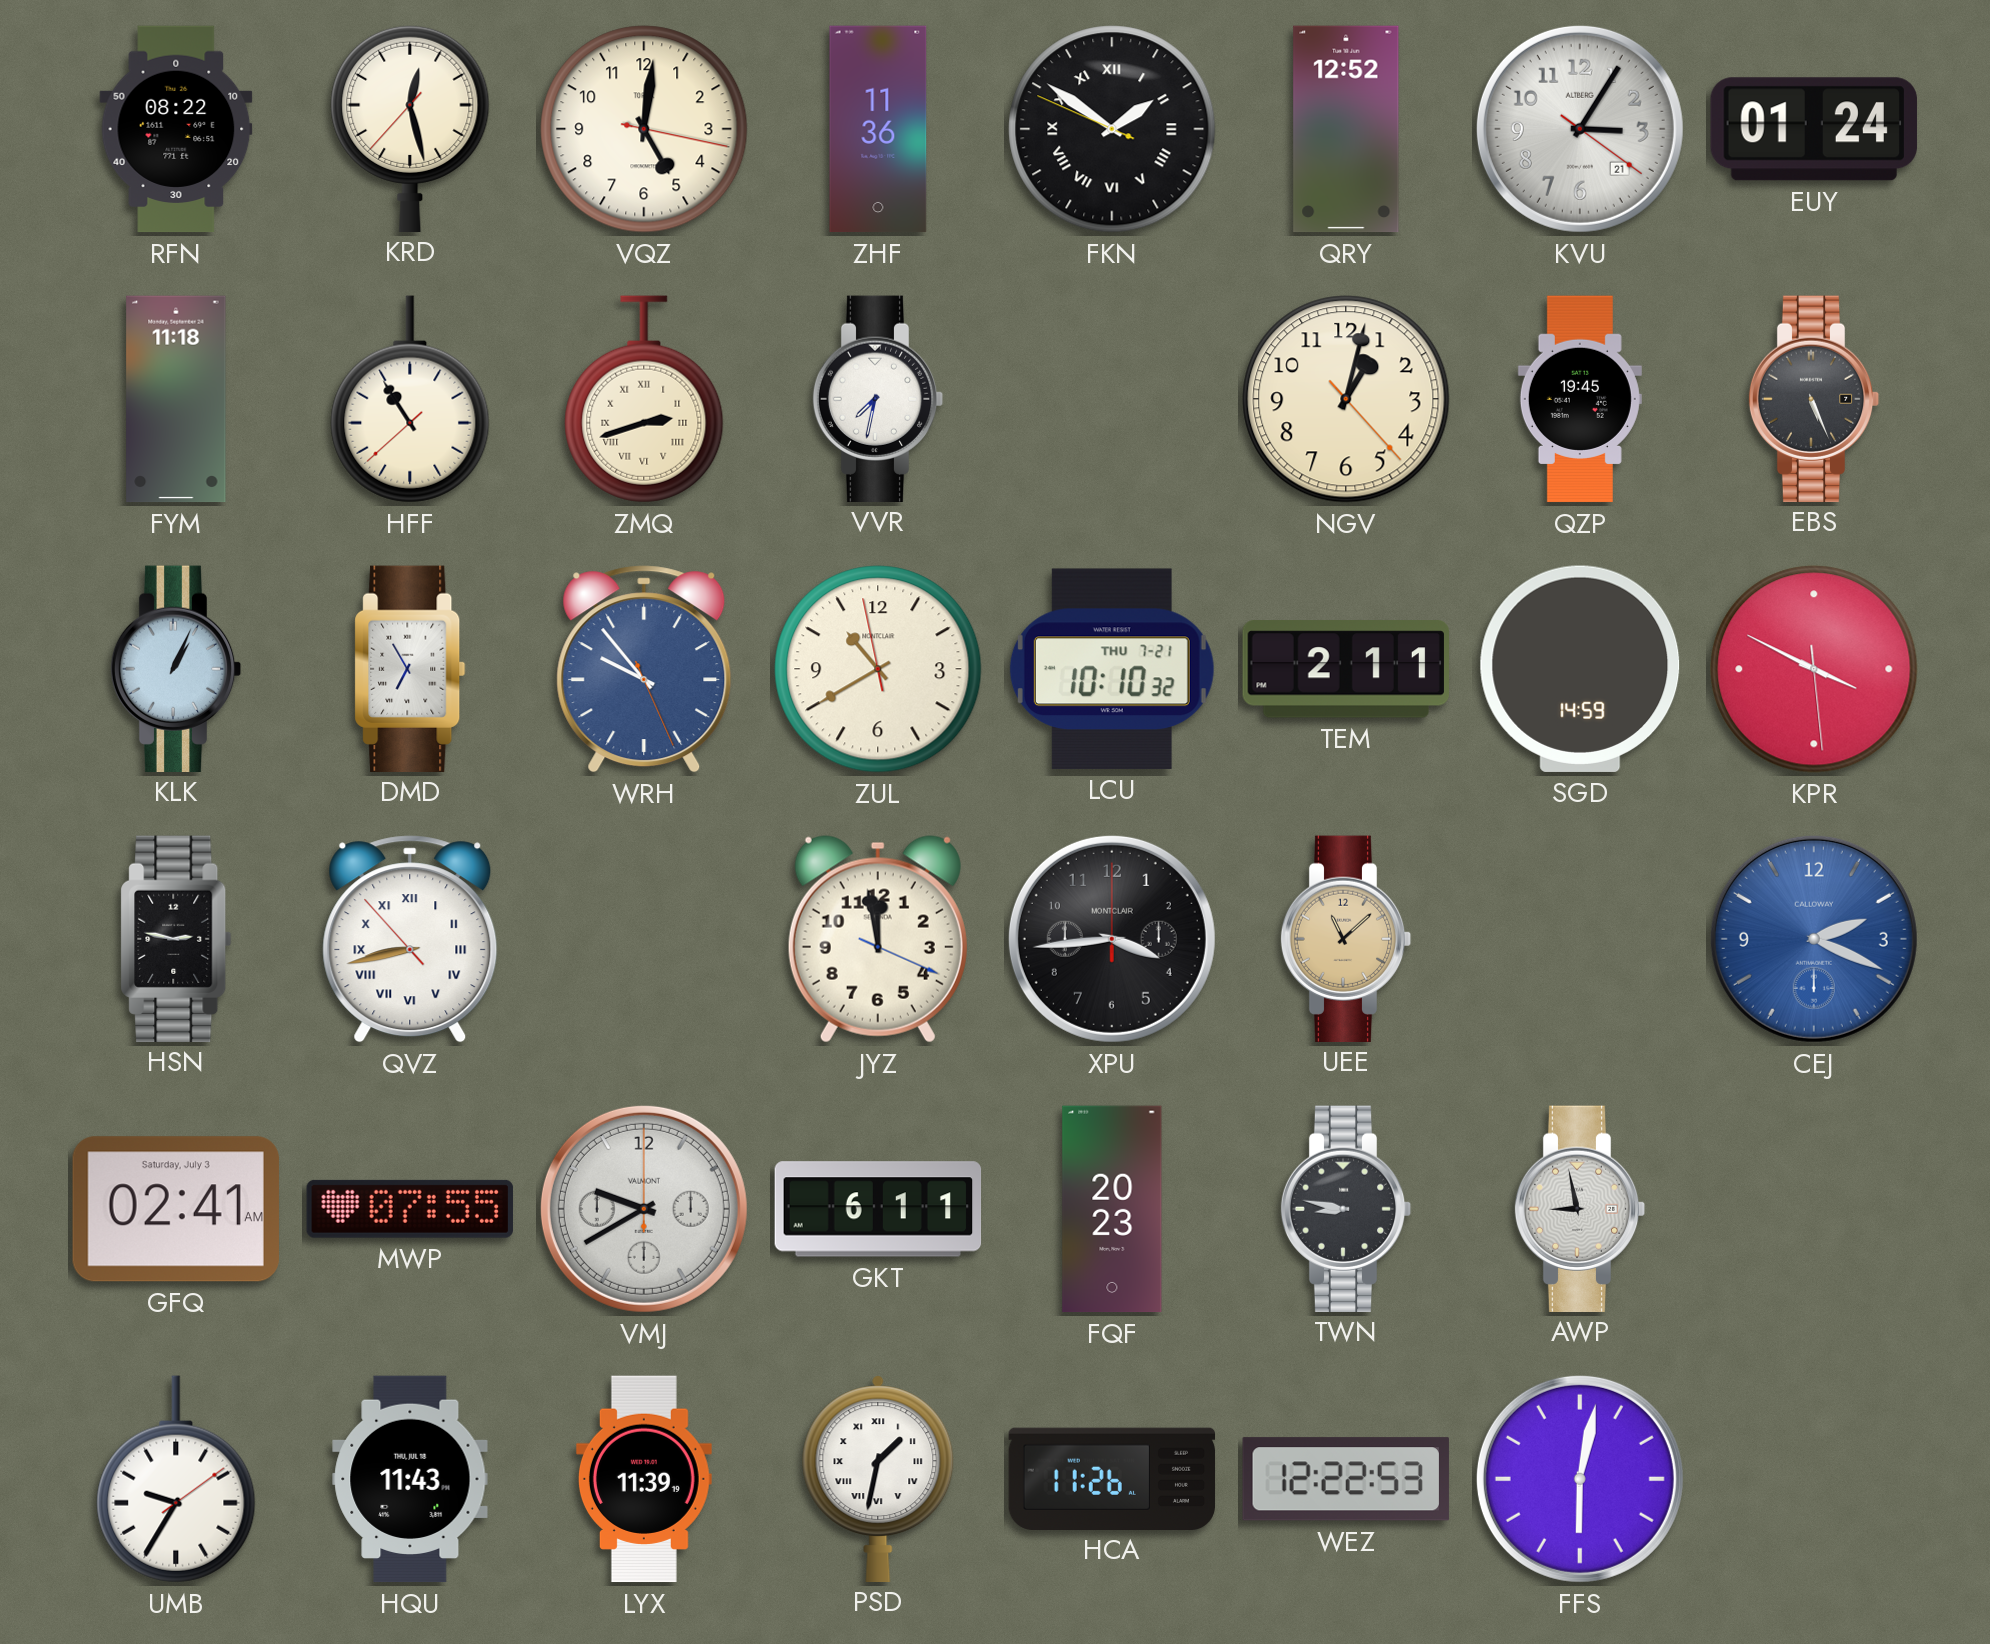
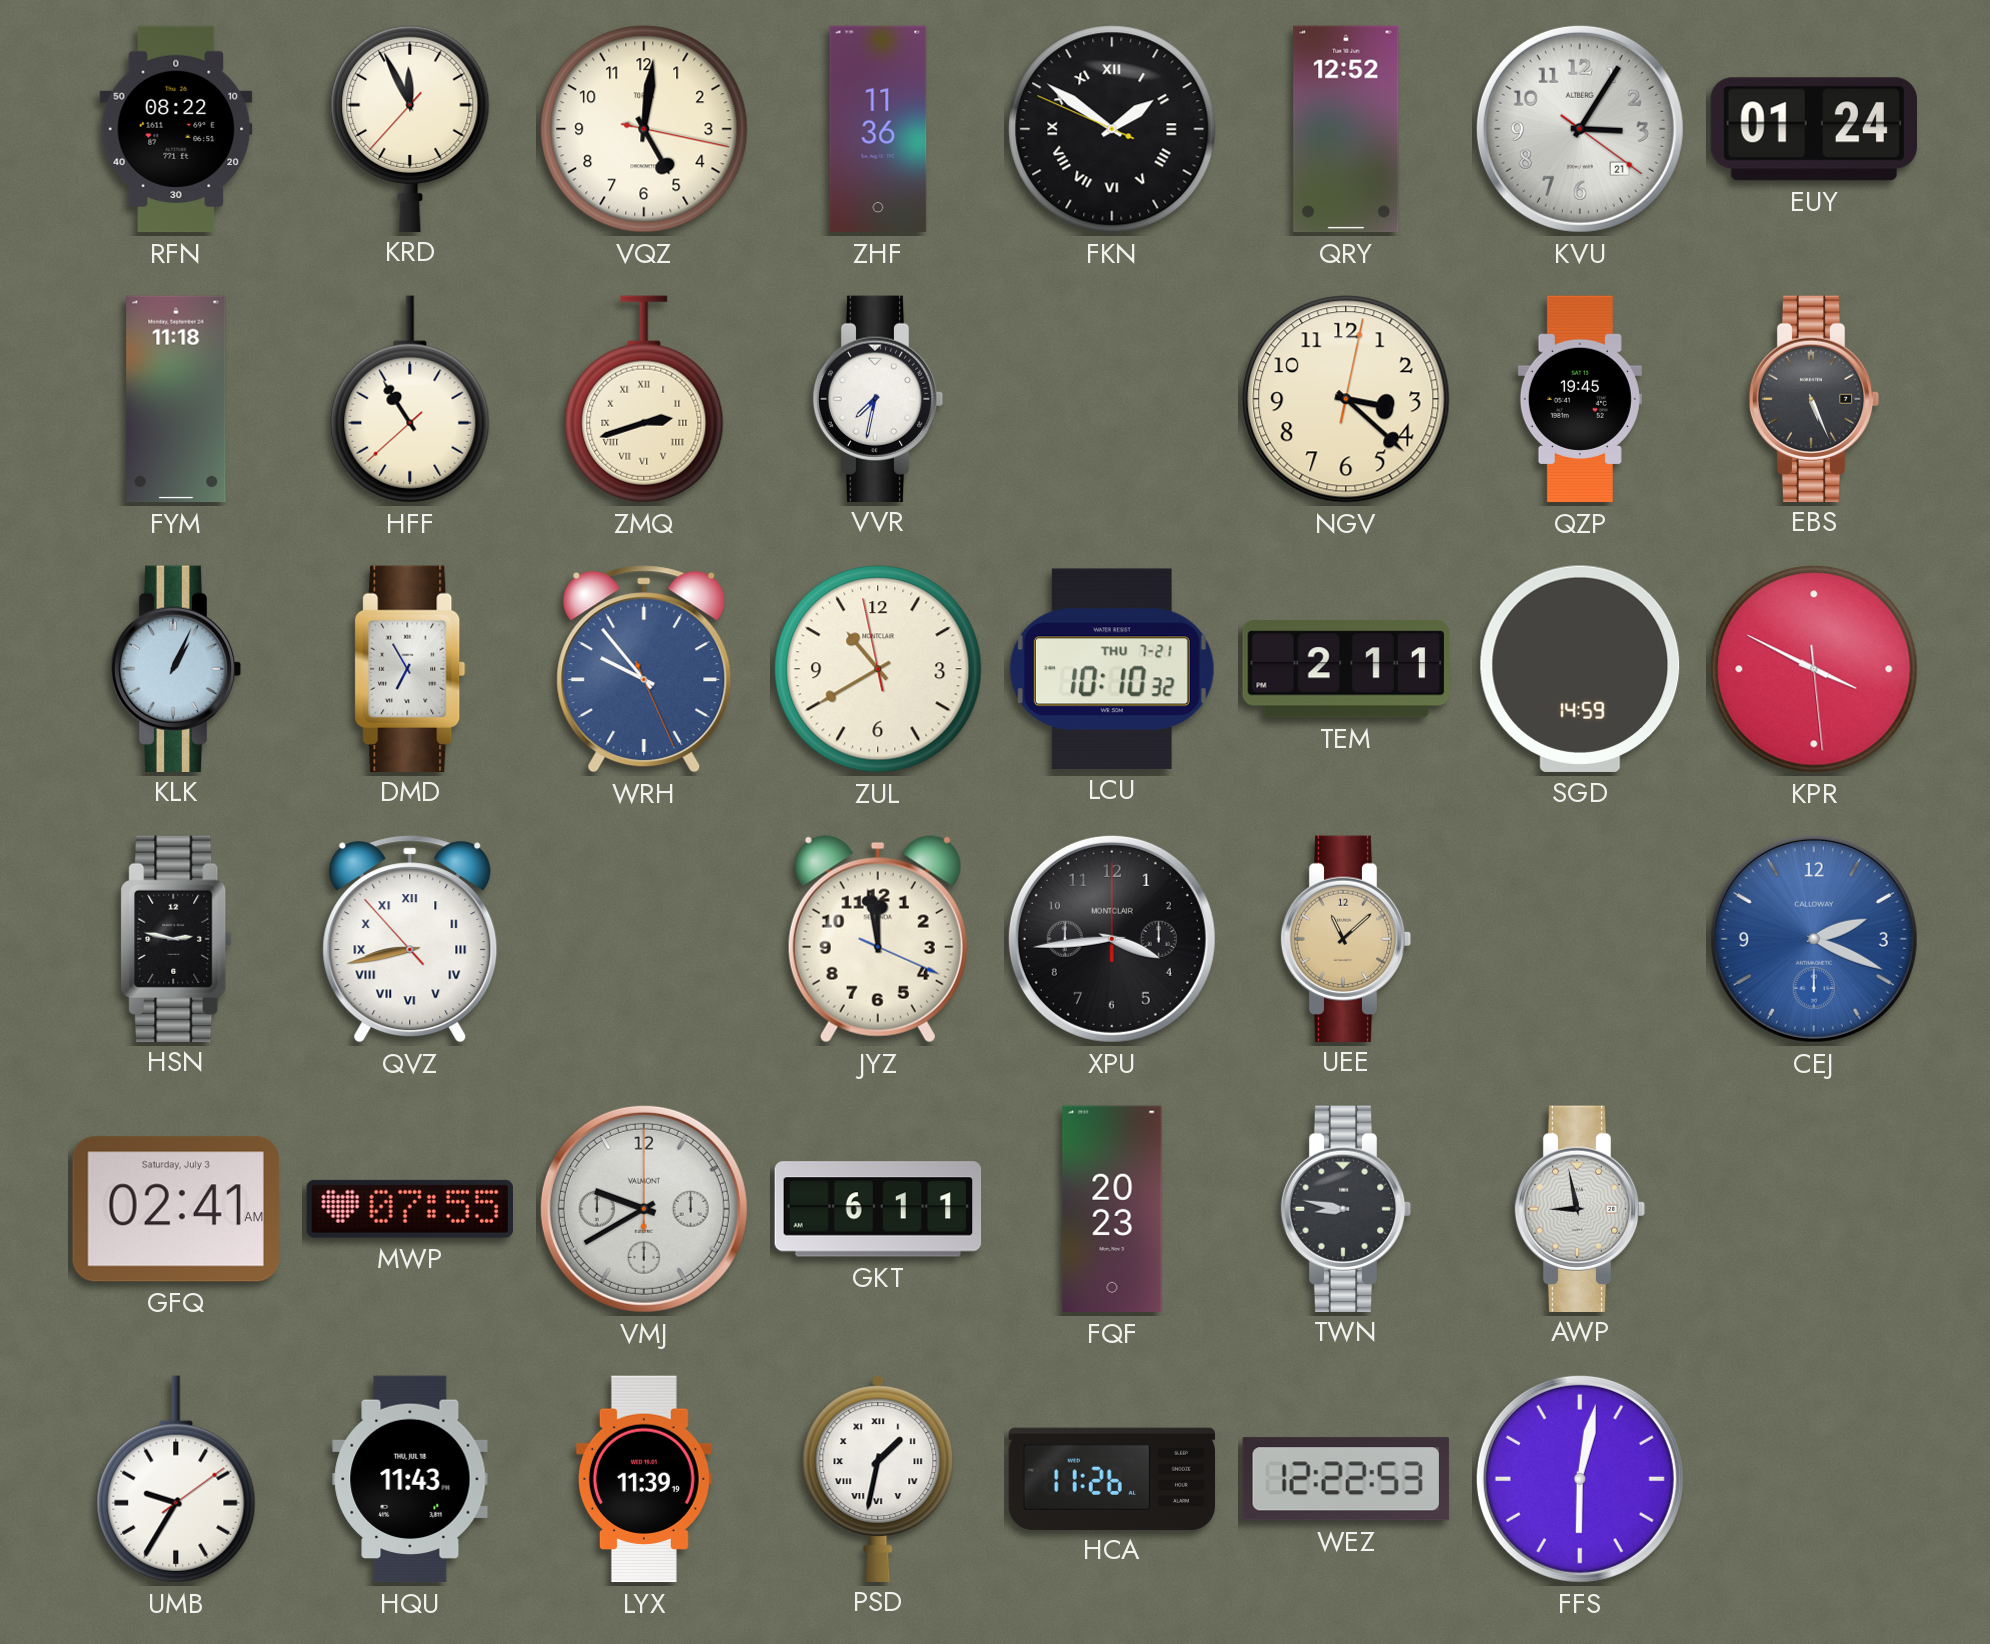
KRD: 12:27 -> 11:55 (410, 128)
NGV: 1:02 -> 3:22 (1346, 399)
